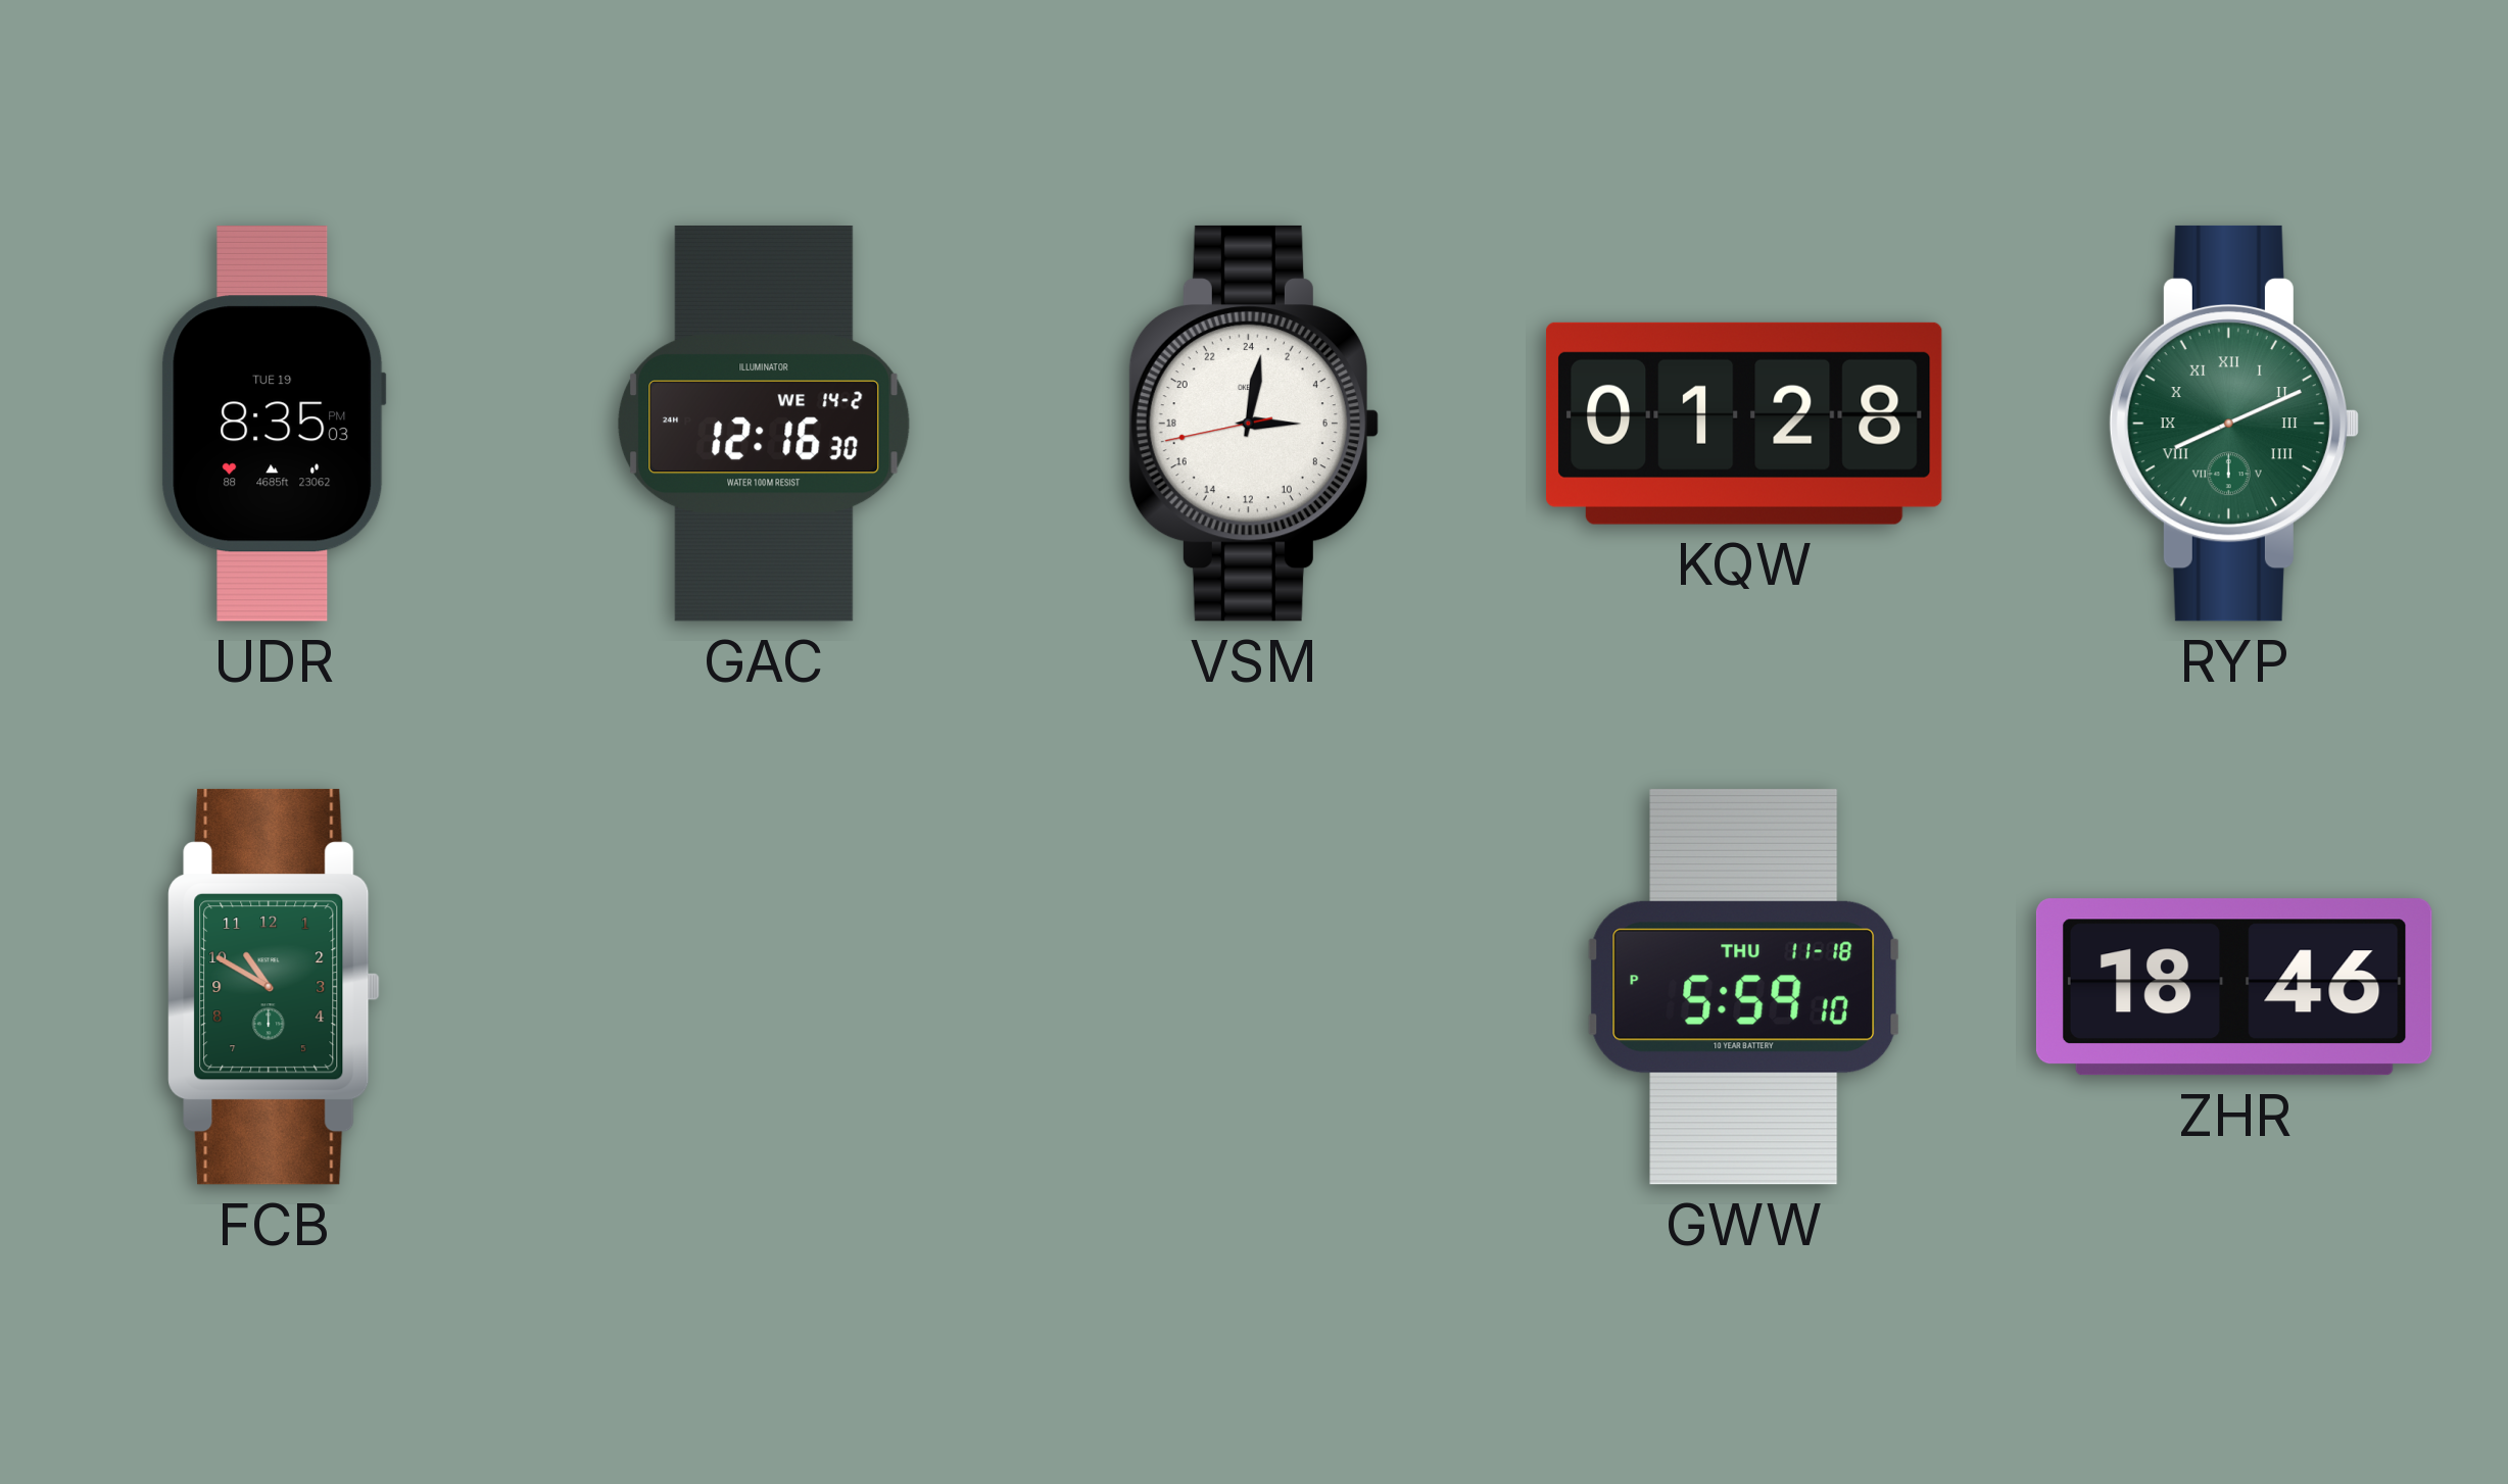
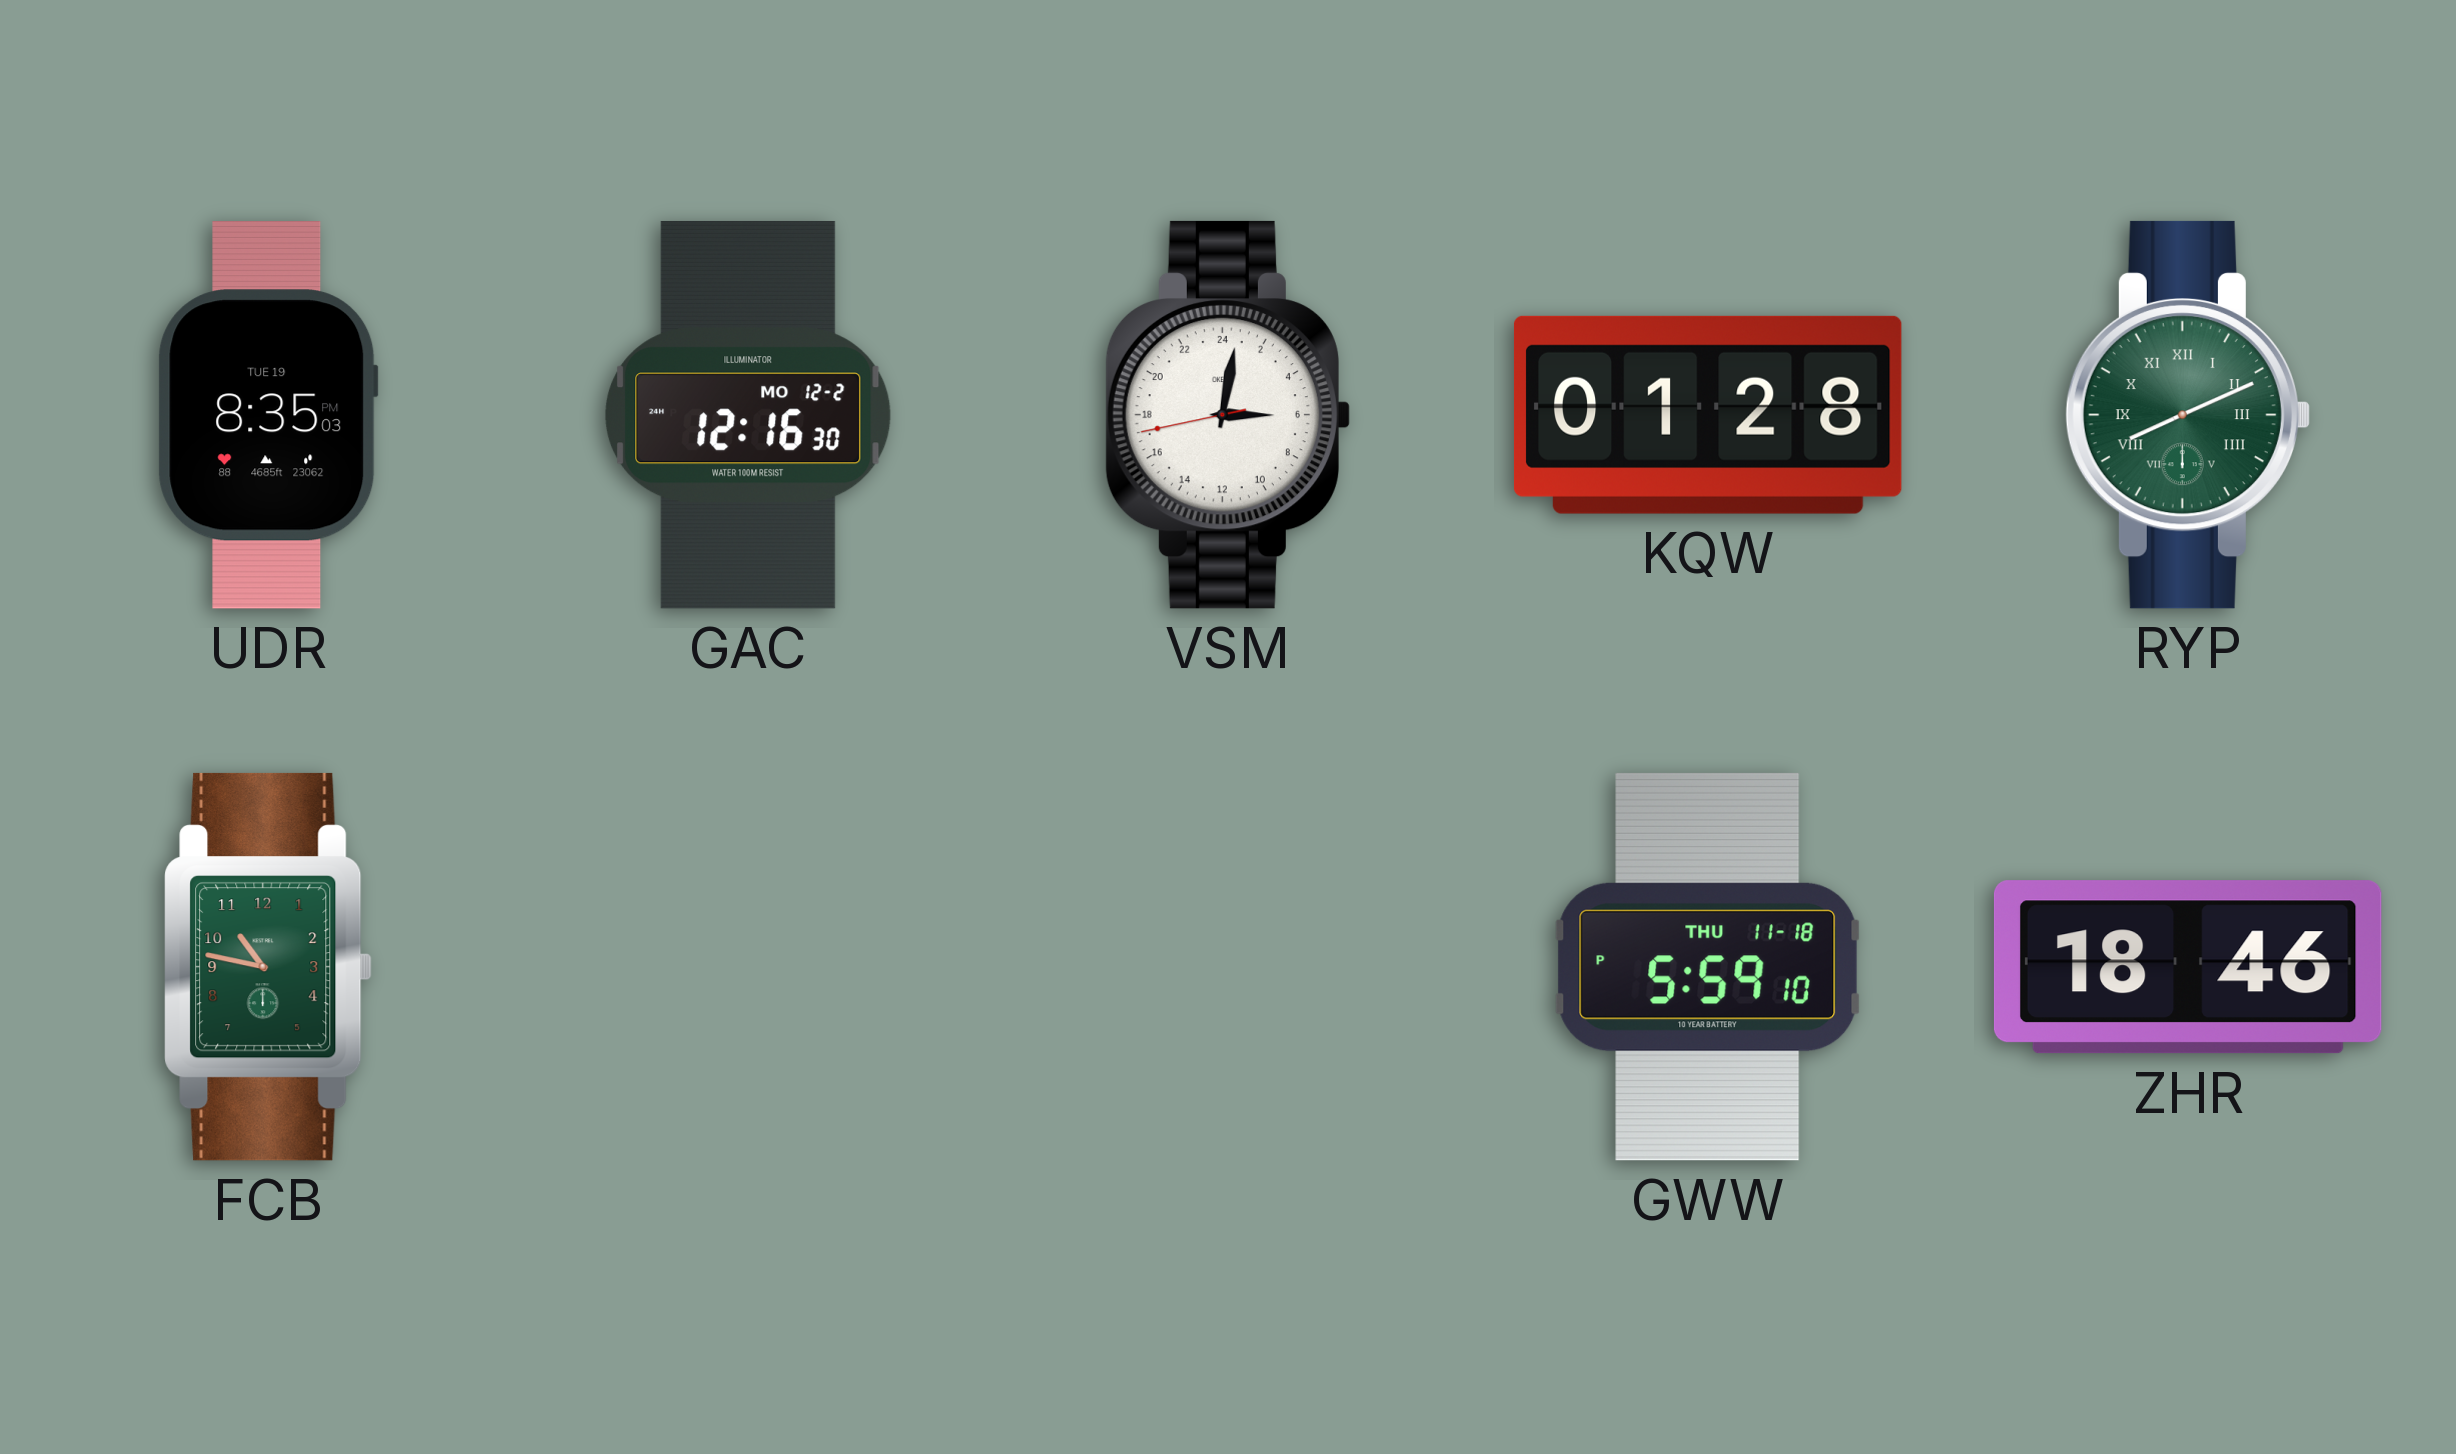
GAC date: WE 14-2 -> MO 12-2 (748, 415)
FCB: 10:50 -> 10:47 (268, 967)
